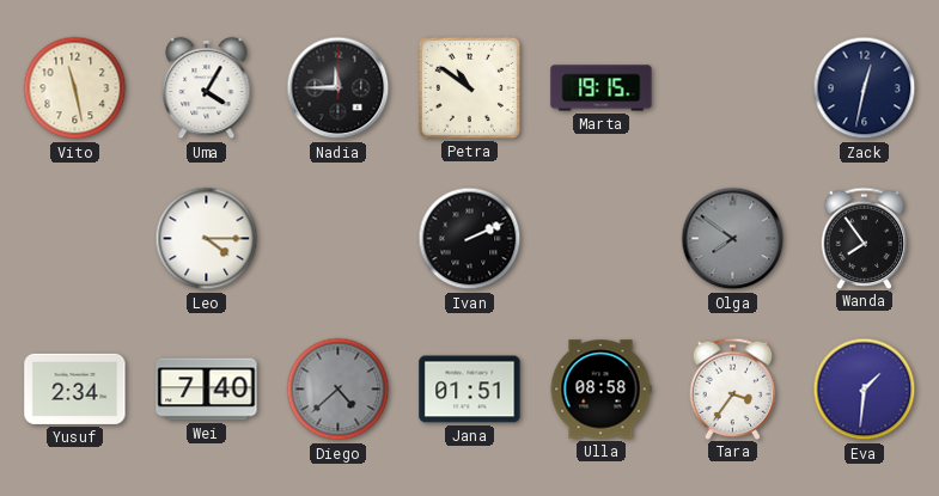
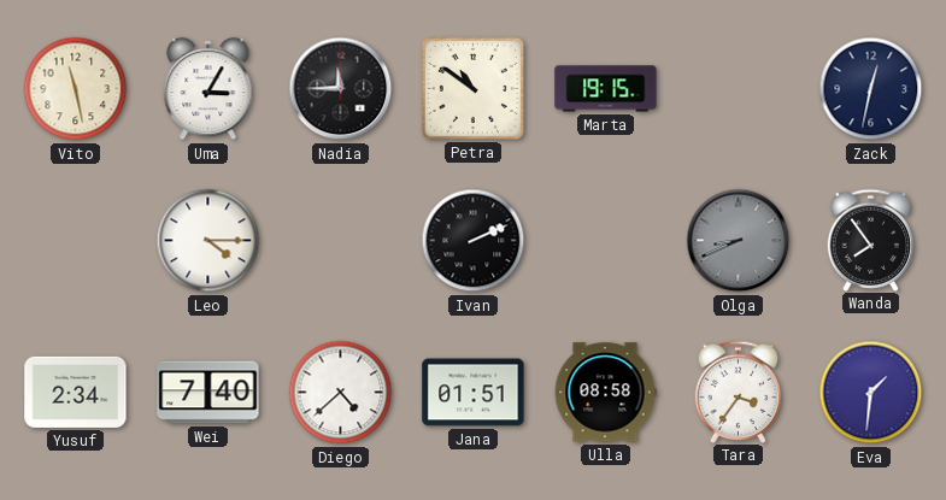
Uma: 4:05 -> 3:05 (208, 89)
Olga: 7:51 -> 8:41 (739, 241)
Diego dial: grey -> white (341, 393)
